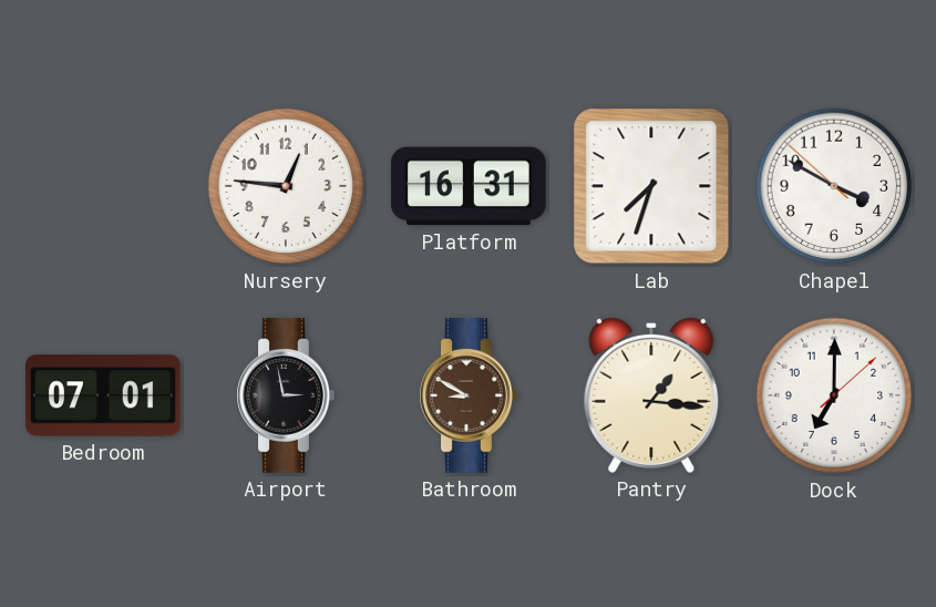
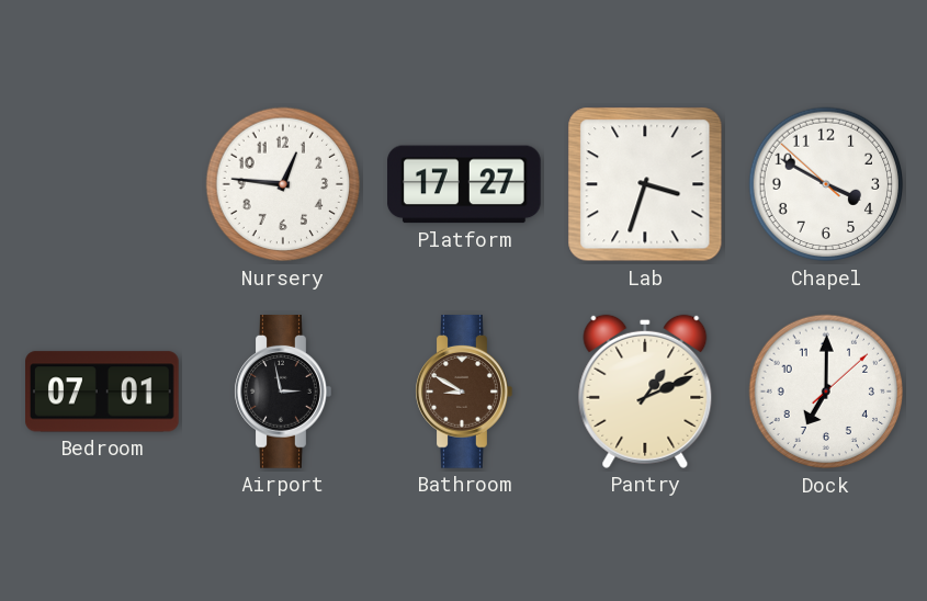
Platform: 16:31 -> 17:27 (465, 184)
Lab: 7:33 -> 3:33 (645, 184)
Pantry: 1:16 -> 1:11 (645, 392)
